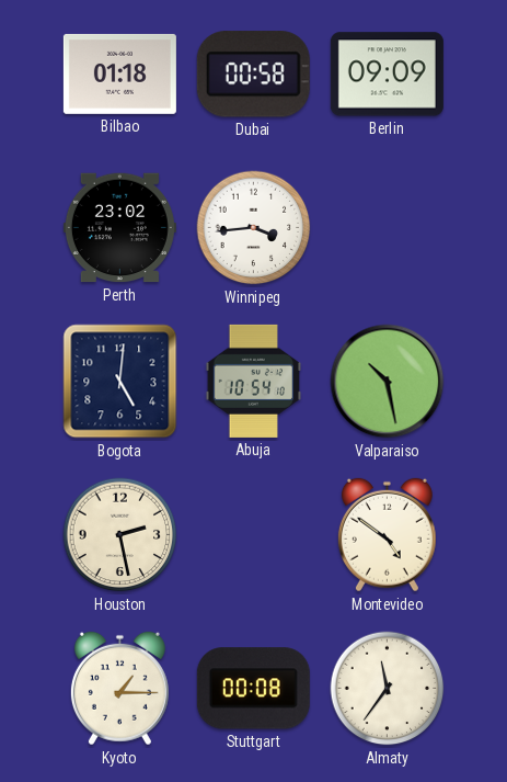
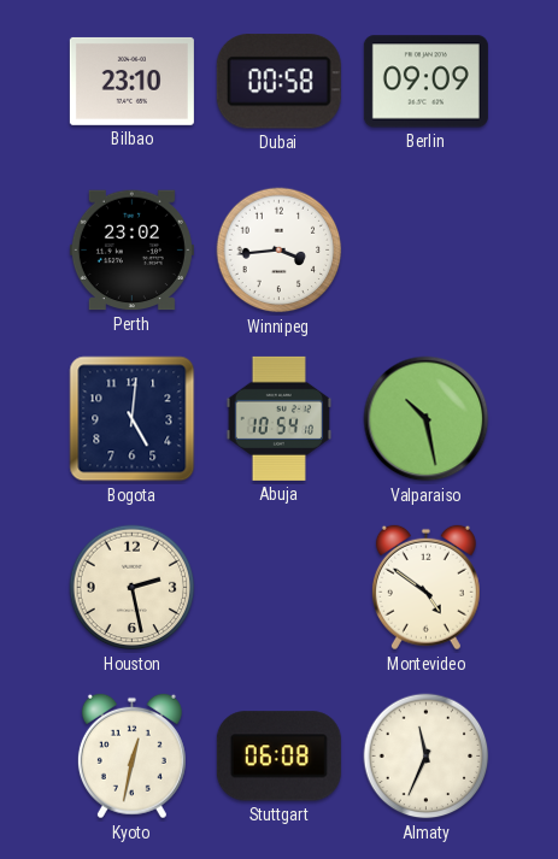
Bilbao: 01:18 -> 23:10 (131, 81)
Kyoto: 1:15 -> 12:32 (131, 757)
Stuttgart: 00:08 -> 06:08 (278, 757)
Almaty: 11:36 -> 11:34 (427, 757)
